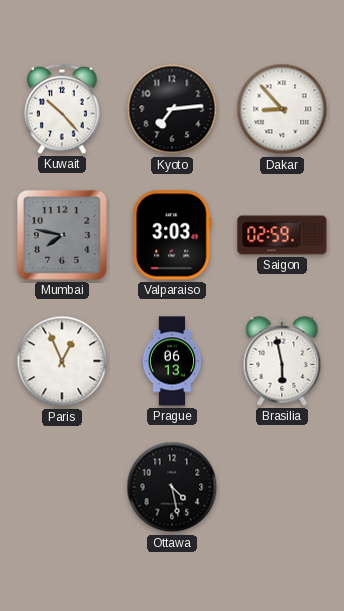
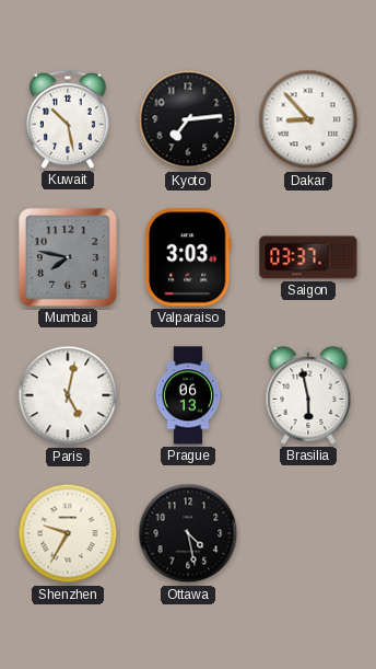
Kuwait: 10:23 -> 10:28 (68, 119)
Saigon: 02:59 -> 03:37 (308, 257)
Paris: 12:56 -> 5:02 (68, 395)
Shenzhen: none -> 9:35 (68, 533)
